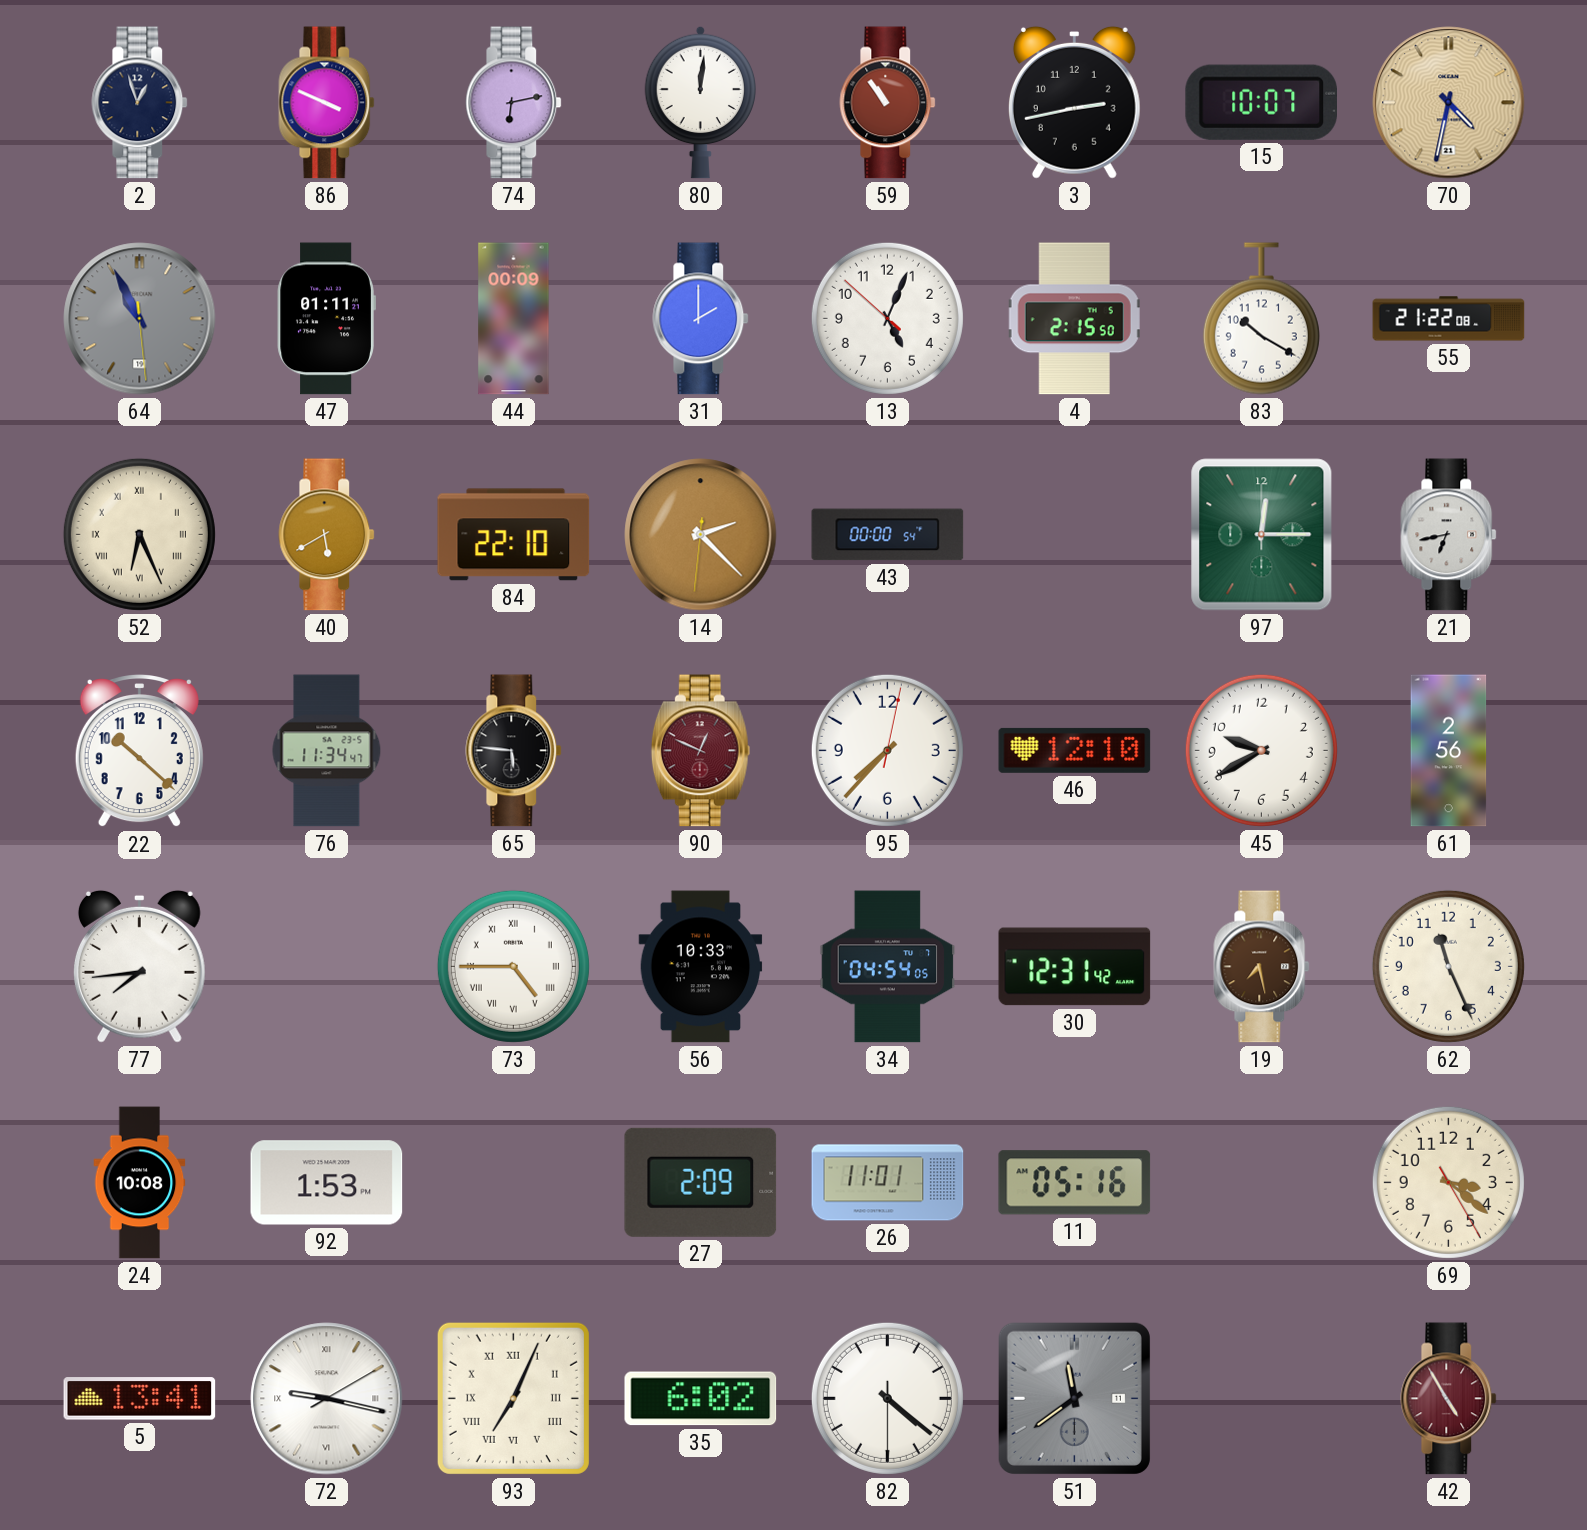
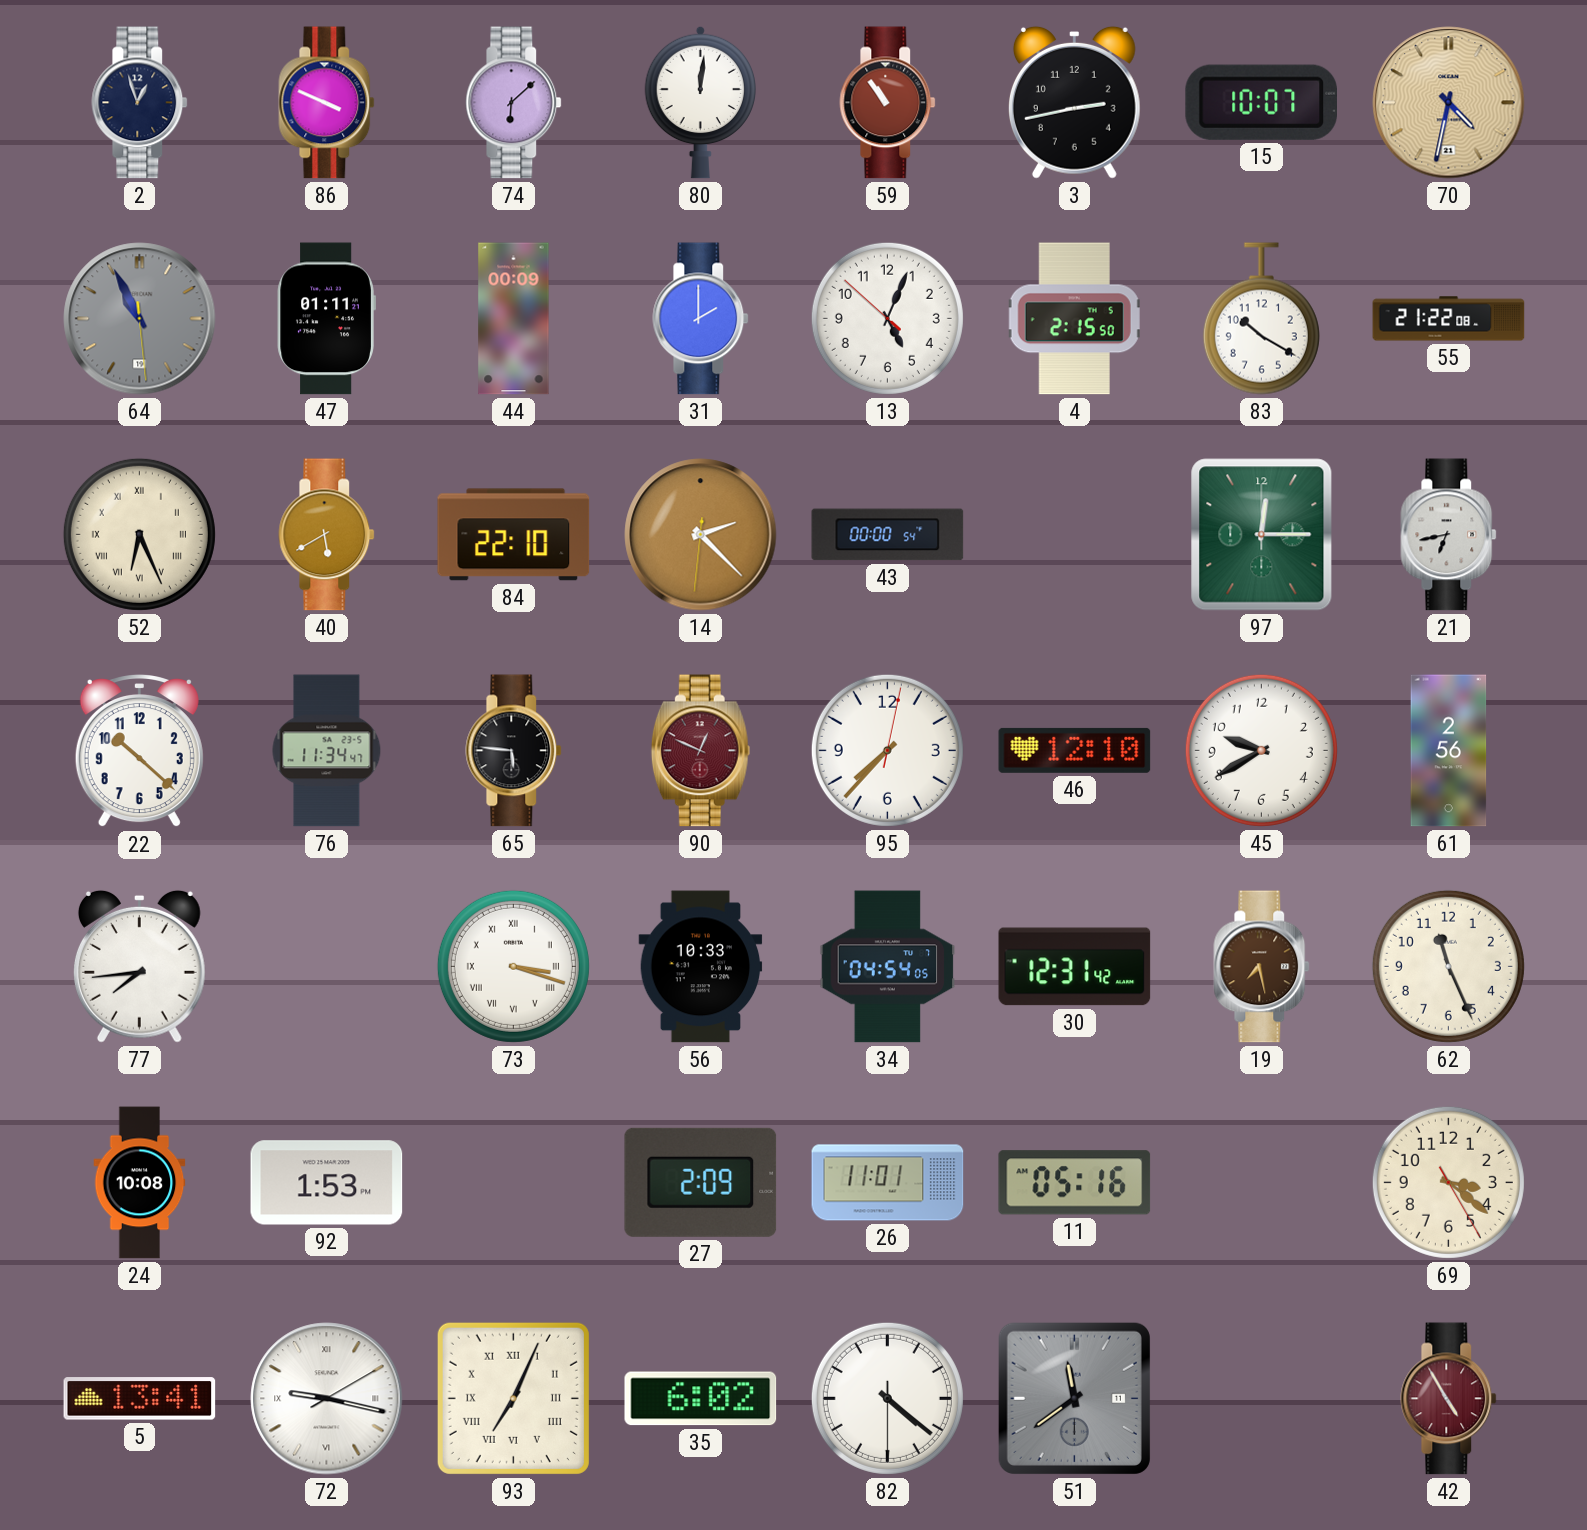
74: 6:13 -> 6:08 (514, 103)
73: 4:45 -> 3:18 (513, 966)
